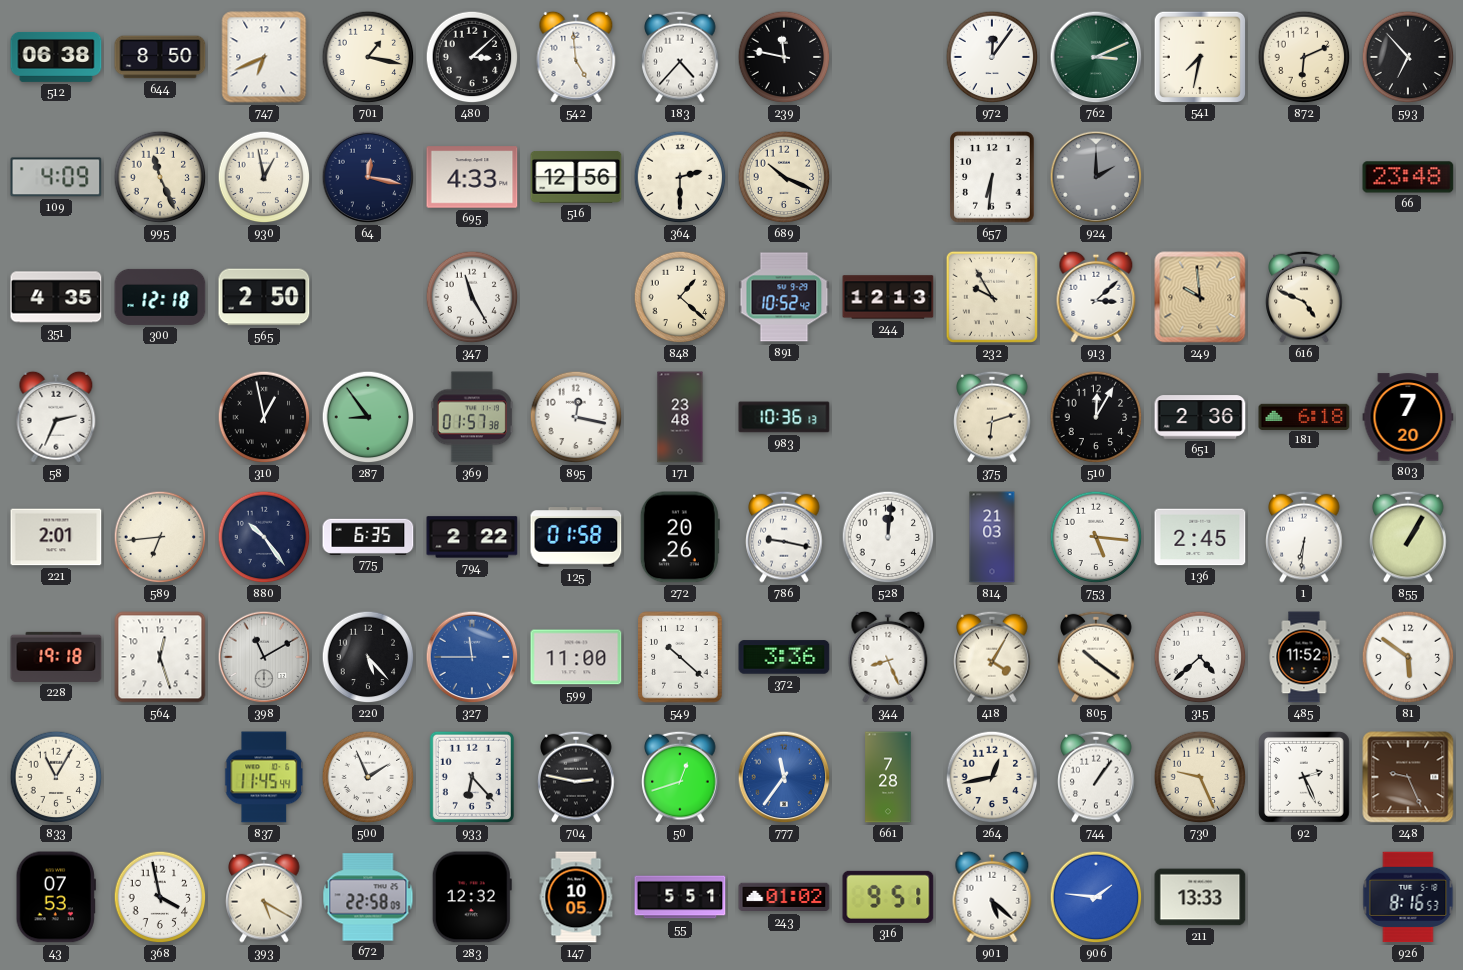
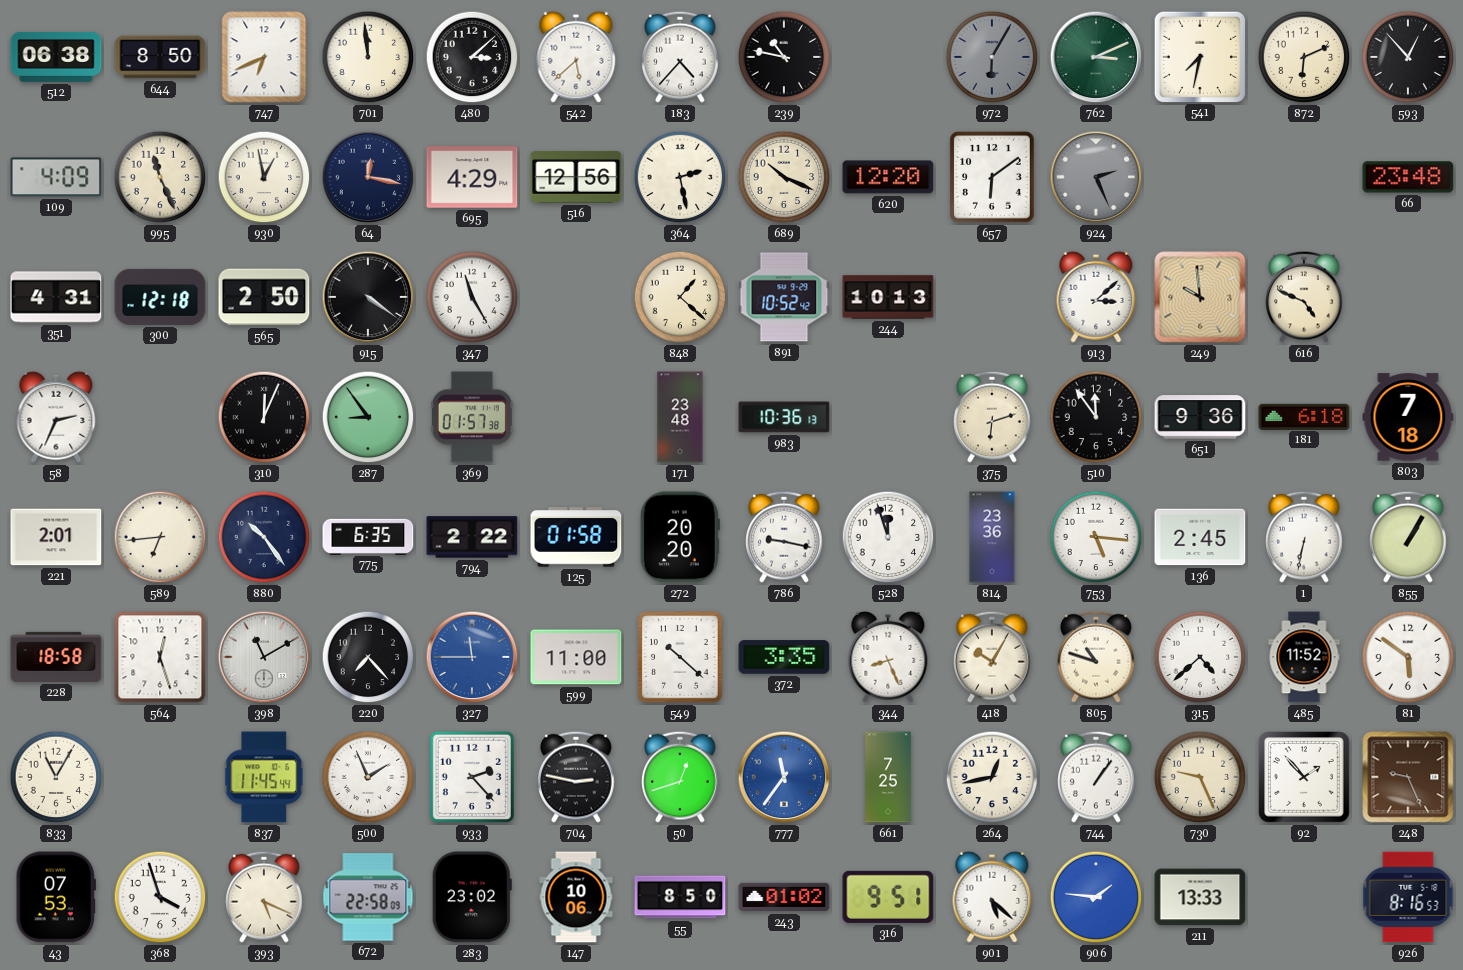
701: 1:17 -> 11:59 (368, 57)
542: 4:59 -> 5:38 (576, 57)
239: 11:47 -> 10:47 (784, 57)
972: 12:06 -> 6:05 (992, 57)
972 dial: white -> grey (992, 57)
593: 6:53 -> 12:53 (1408, 57)
695: 4:33 -> 4:29 (472, 177)
364: 2:30 -> 2:28 (680, 177)
620: none -> 12:20 (888, 177)
657: 6:31 -> 6:09 (992, 177)
924: 2:00 -> 2:26 (1096, 177)
351: 4:35 -> 4:31 (56, 297)
915: none -> 4:21 (368, 297)
244: 12:13 -> 10:13 (888, 297)
232: 9:55 -> none (992, 297)
310: 12:58 -> 12:04 (264, 417)
895: 12:17 -> none (576, 417)
510: 12:05 -> 11:54 (1096, 417)
651: 2:36 -> 9:36 (1200, 417)
803: 7:20 -> 7:18 (1408, 417)
272: 20:26 -> 20:20 (680, 537)
528: 12:01 -> 11:57 (888, 537)
814: 21:03 -> 23:36 (992, 537)
1: 6:31 -> 6:32 (1304, 537)
228: 19:18 -> 18:58 (56, 657)
220: 5:23 -> 7:23 (368, 657)
372: 3:36 -> 3:35 (784, 657)
418: 4:05 -> 10:05 (992, 657)
805: 10:21 -> 10:48 (1096, 657)
933: 6:23 -> 2:23 (472, 777)
661: 7:28 -> 7:25 (888, 777)
92: 2:26 -> 1:53 (1305, 778)
368: 3:58 -> 3:57 (160, 897)
393: 5:20 -> 5:19 (264, 897)
283: 12:32 -> 23:02 (472, 897)
147: 10:05 -> 10:06 (576, 897)
55: 5:51 -> 8:50 (680, 897)
